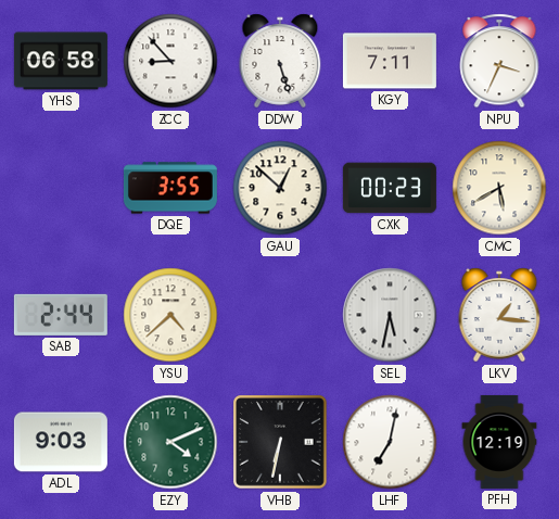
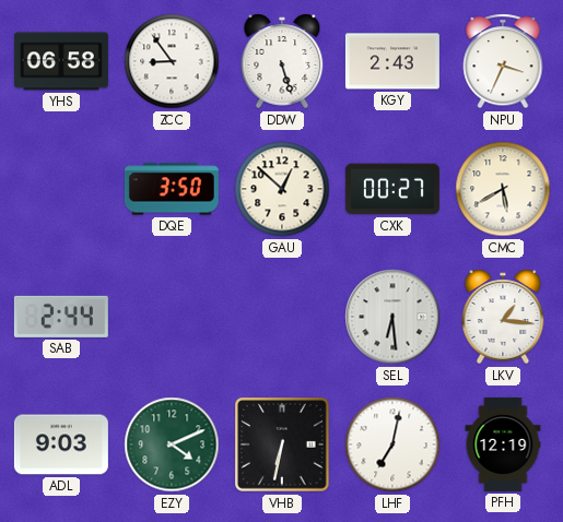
ZCC: 8:53 -> 8:54 (172, 61)
KGY: 7:11 -> 2:43 (392, 61)
DQE: 3:55 -> 3:50 (172, 189)
CXK: 00:23 -> 00:27 (392, 189)
YSU: 4:38 -> none (170, 315)
SEL: 5:32 -> 6:29 (392, 317)
